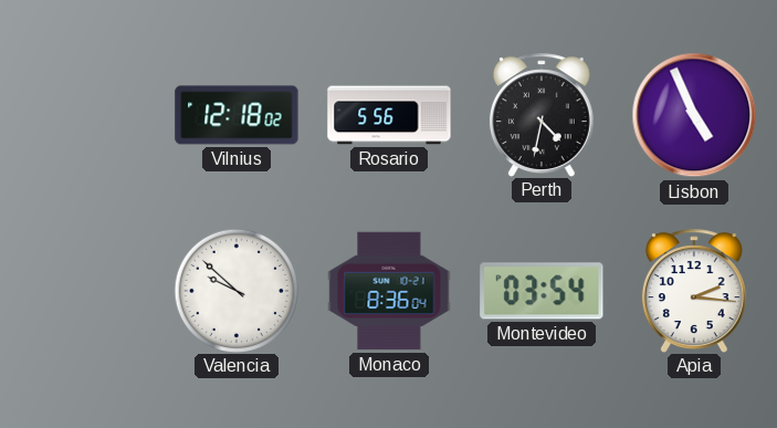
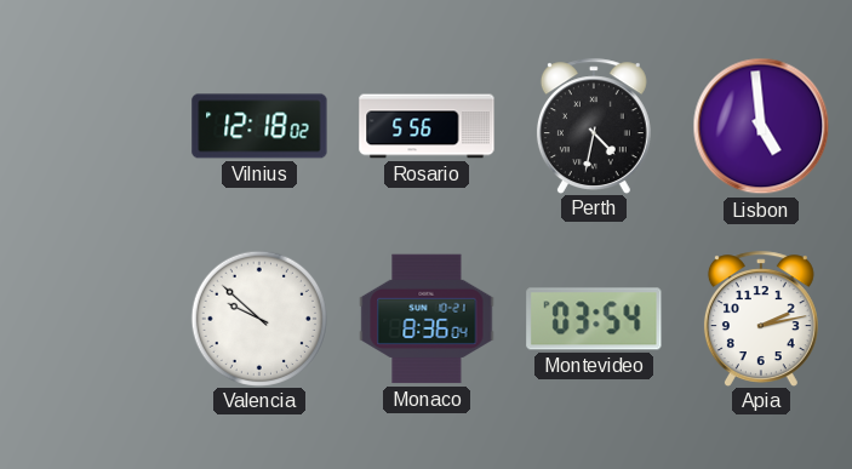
Lisbon: 4:56 -> 4:59 (761, 126)
Apia: 2:16 -> 2:13 (761, 319)
